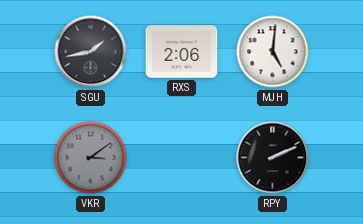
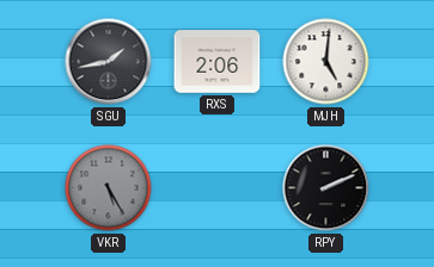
VKR: 3:09 -> 5:25 (109, 188)
